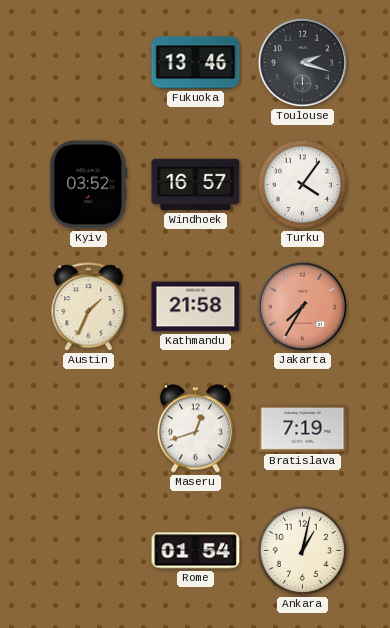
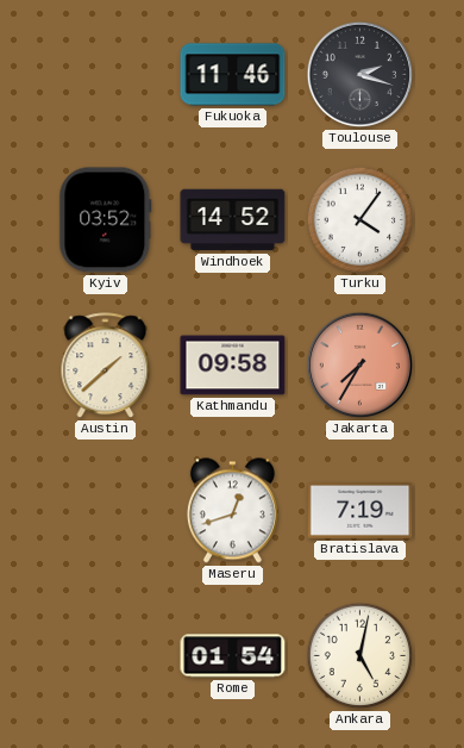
Fukuoka: 13:46 -> 11:46 (233, 75)
Windhoek: 16:57 -> 14:52 (233, 220)
Austin: 1:34 -> 1:38 (106, 366)
Kathmandu: 21:58 -> 09:58 (233, 366)
Ankara: 1:02 -> 5:02 (360, 656)
